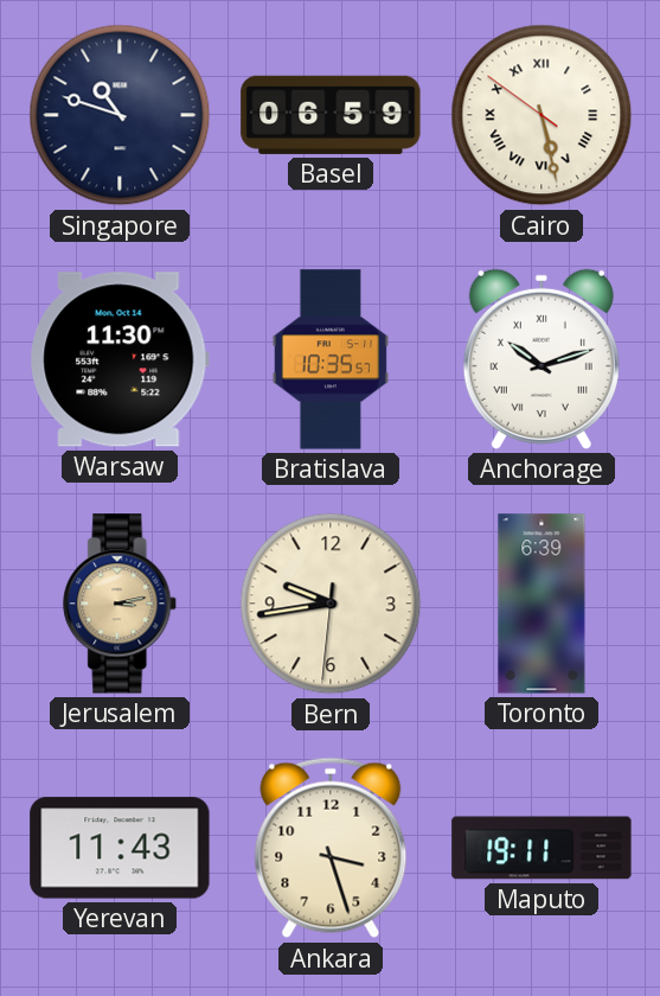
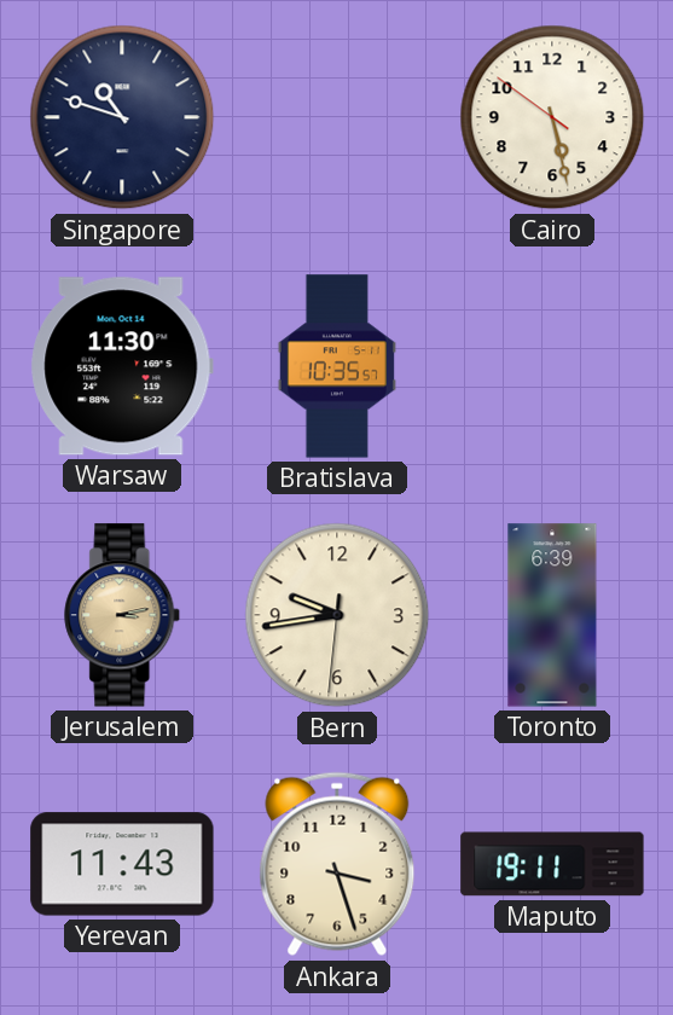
Basel: 06:59 -> none (331, 115)
Cairo numerals: Roman -> Arabic (552, 117)
Anchorage: 10:12 -> none (542, 359)
